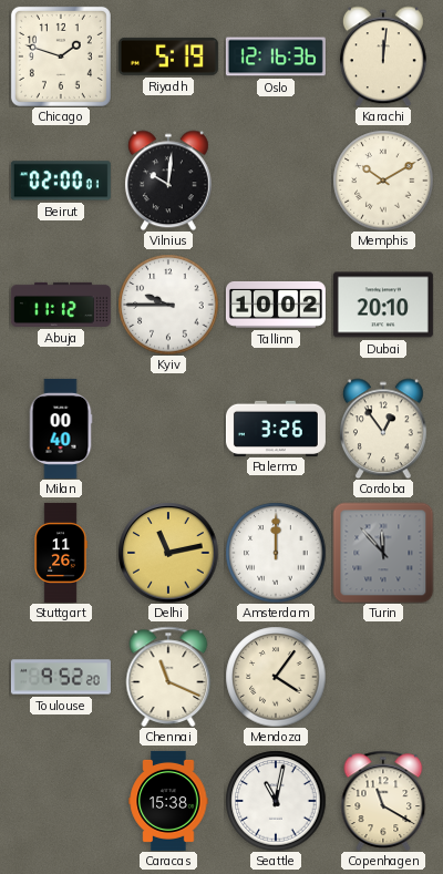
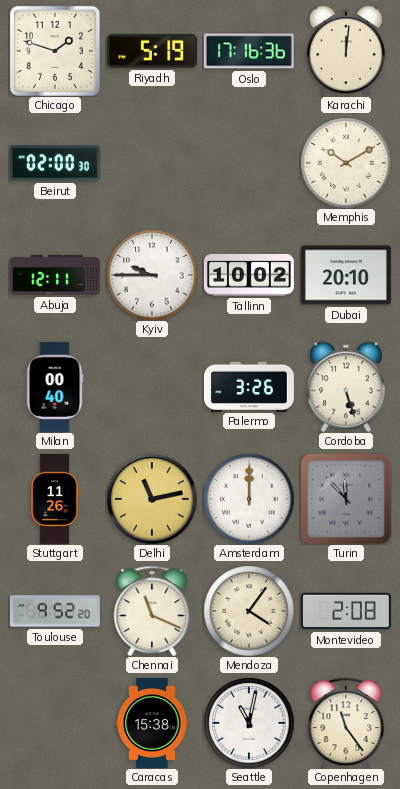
Oslo: 12:16 -> 17:16 (249, 51)
Beirut: 02:00:01 -> 02:00:30 (55, 163)
Vilnius: 10:01 -> none (168, 181)
Abuja: 11:12 -> 12:11 (55, 275)
Cordoba: 12:54 -> 5:27 (346, 387)
Montevideo: none -> 2:08 (346, 611)
Copenhagen: 11:20 -> 11:24 (346, 723)
